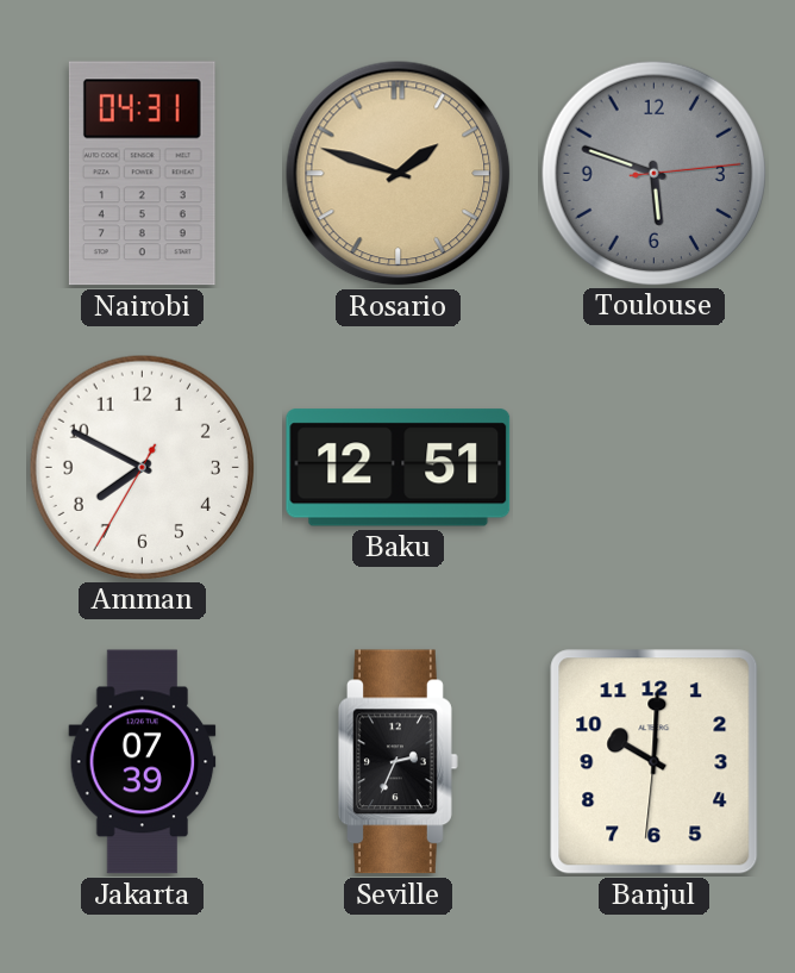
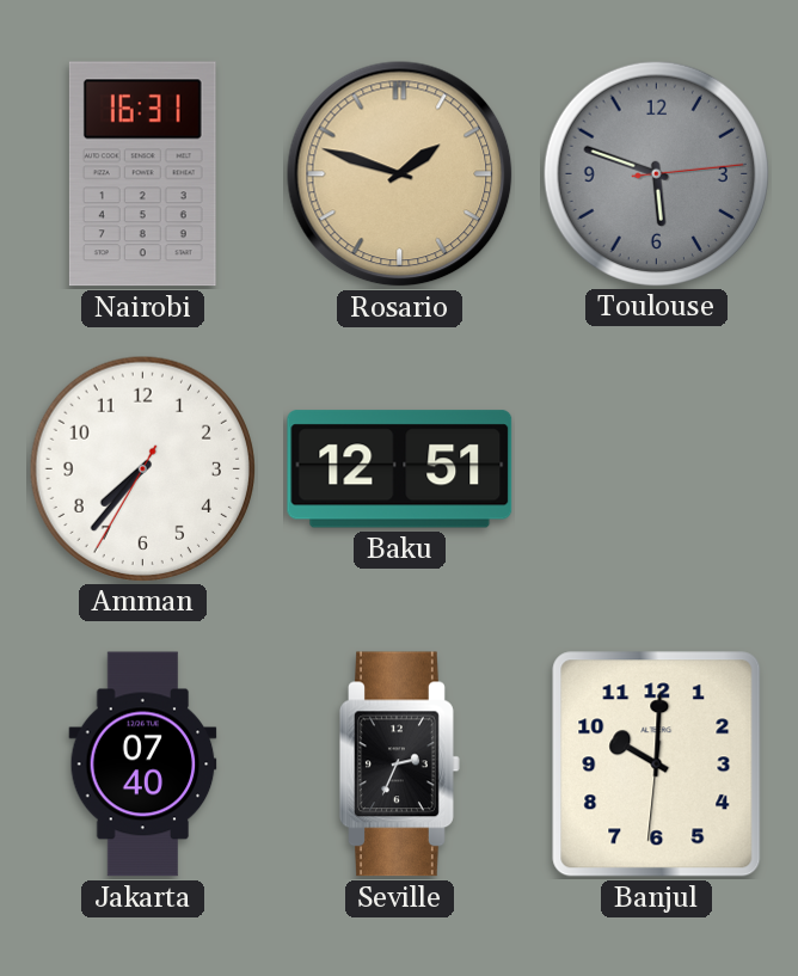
Nairobi: 04:31 -> 16:31 (142, 174)
Amman: 7:49 -> 7:36 (142, 468)
Jakarta: 07:39 -> 07:40 (143, 765)
